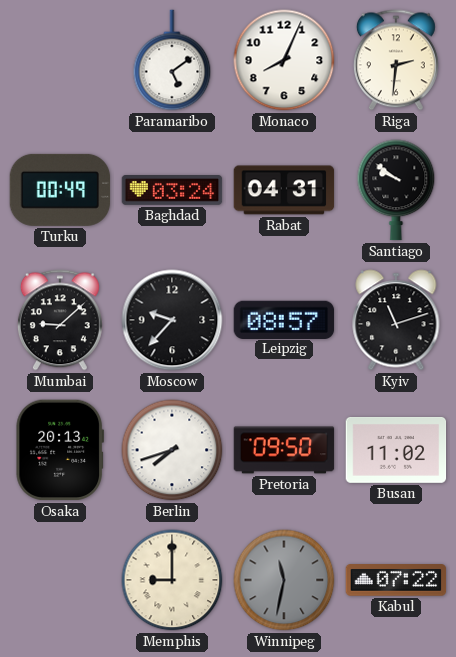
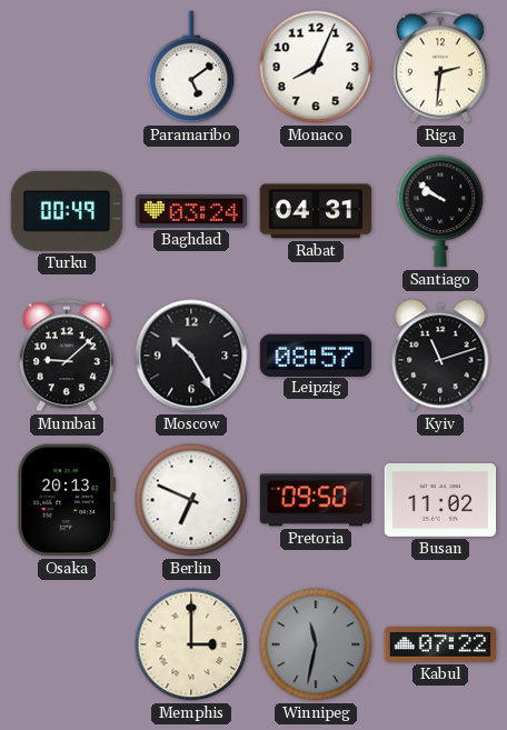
Moscow: 9:37 -> 10:25 (191, 356)
Berlin: 7:42 -> 6:49 (191, 500)
Memphis: 9:00 -> 3:00 (191, 644)
